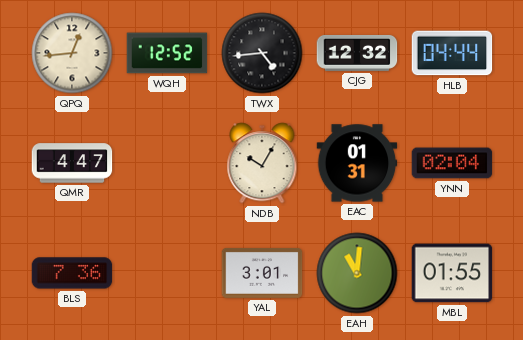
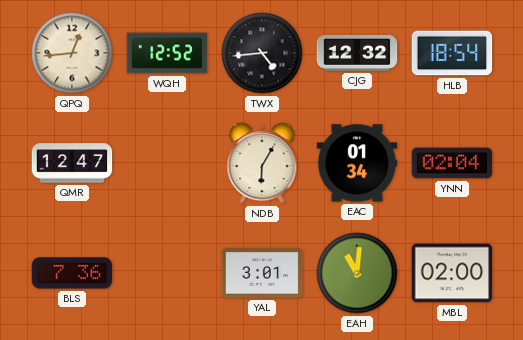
HLB: 04:44 -> 18:54 (452, 53)
QMR: 4:47 -> 12:47 (72, 163)
NDB: 10:05 -> 6:05 (262, 163)
EAC: 01:31 -> 01:34 (357, 163)
MBL: 01:55 -> 02:00 (452, 273)
